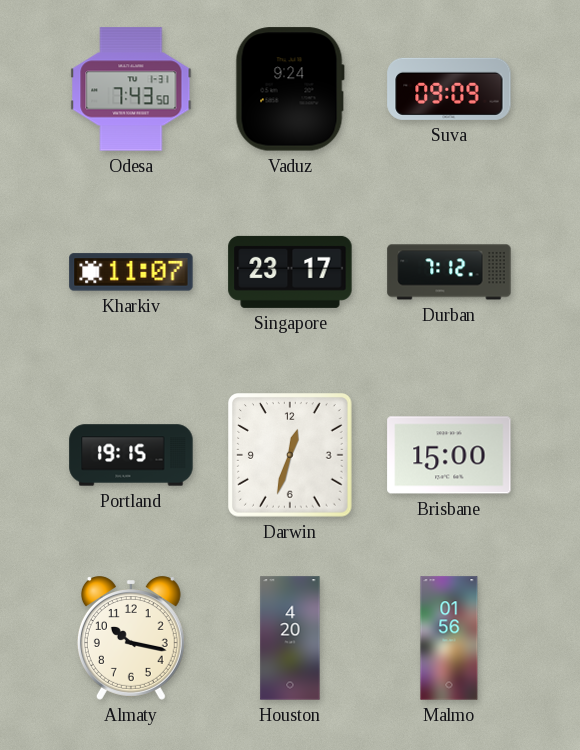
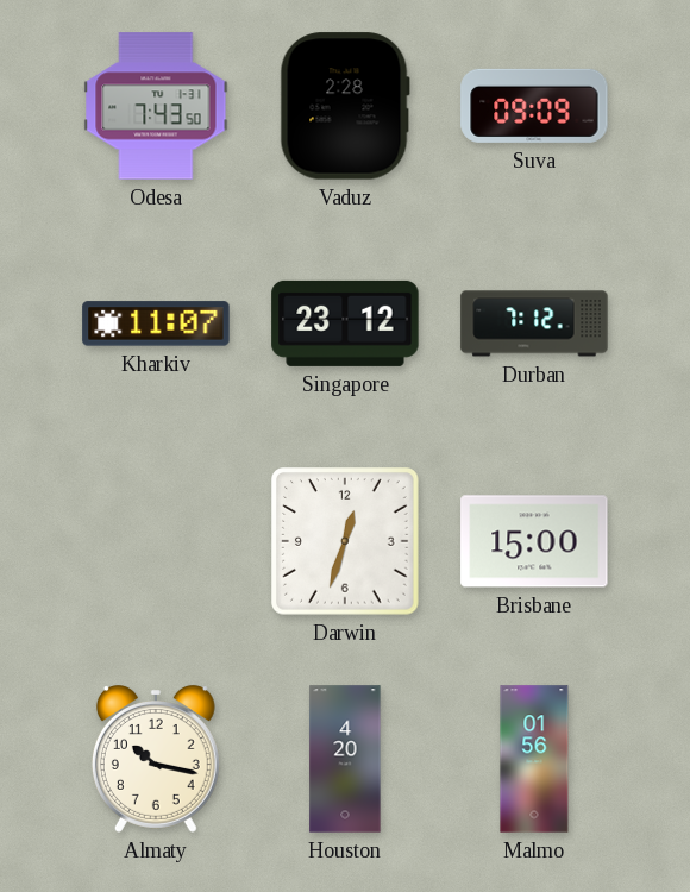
Vaduz: 9:24 -> 2:28 (345, 106)
Singapore: 23:17 -> 23:12 (345, 323)
Portland: 19:15 -> none (131, 455)
